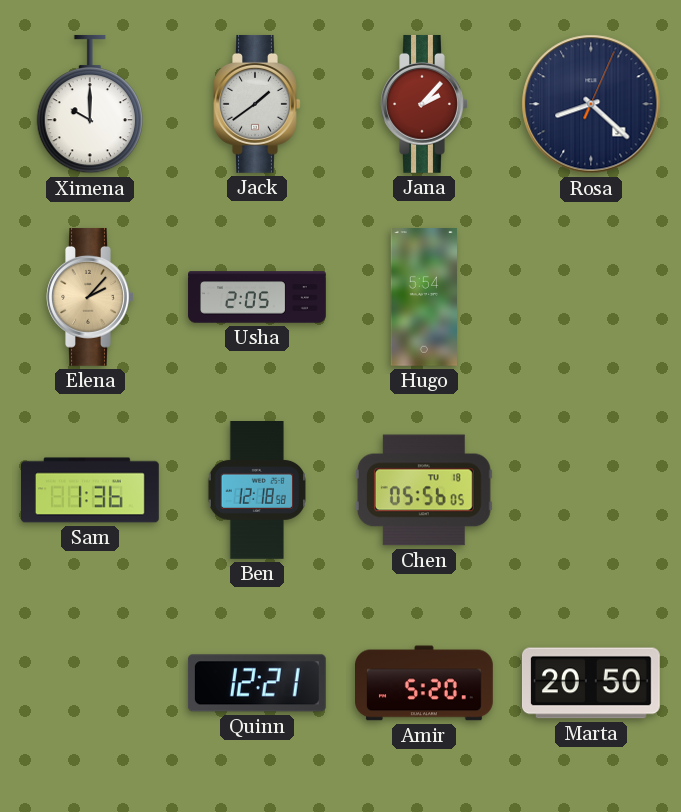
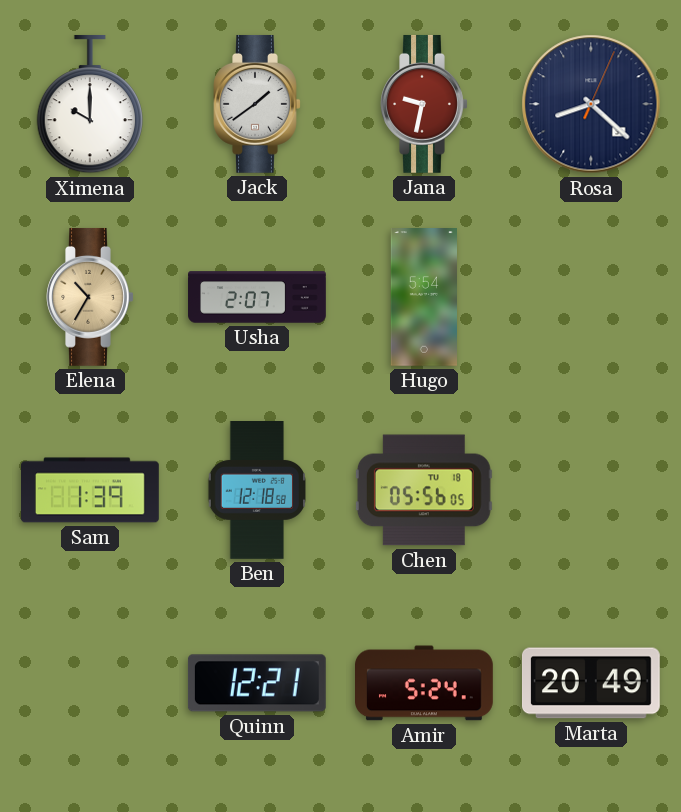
Jana: 2:07 -> 9:32 (424, 104)
Elena: 2:07 -> 10:35 (90, 297)
Usha: 2:05 -> 2:07 (257, 297)
Sam: 1:36 -> 1:39 (91, 490)
Amir: 5:20 -> 5:24 (425, 683)
Marta: 20:50 -> 20:49 (591, 683)
